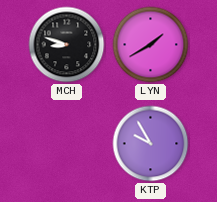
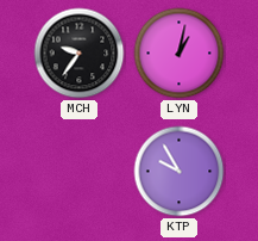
MCH: 8:48 -> 9:36 (80, 54)
LYN: 1:40 -> 1:02 (180, 54)
